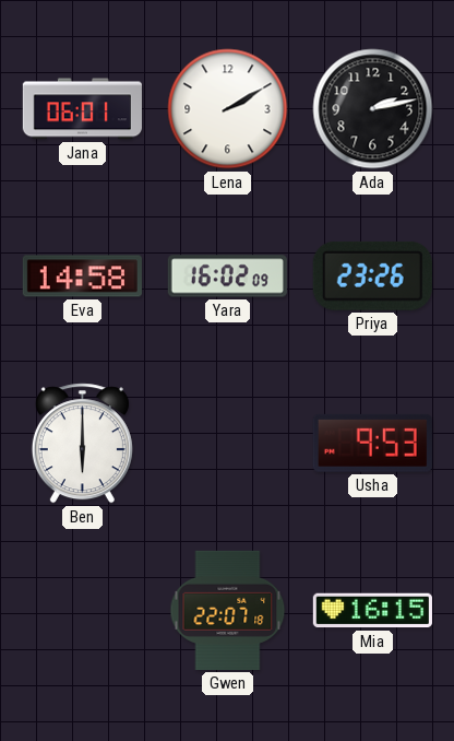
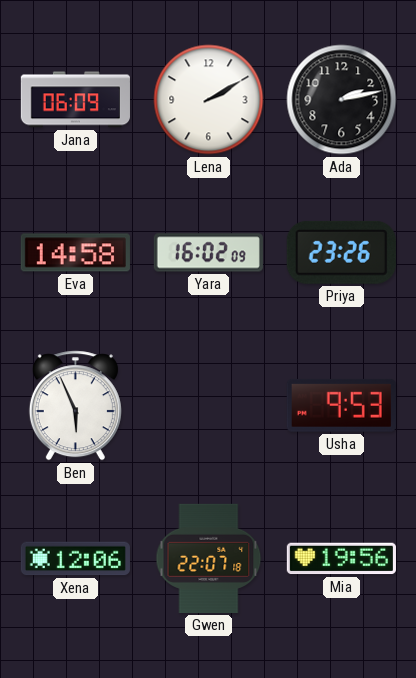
Jana: 06:01 -> 06:09 (75, 100)
Ben: 6:00 -> 5:56 (75, 406)
Xena: none -> 12:06 (75, 559)
Mia: 16:15 -> 19:56 (341, 559)
